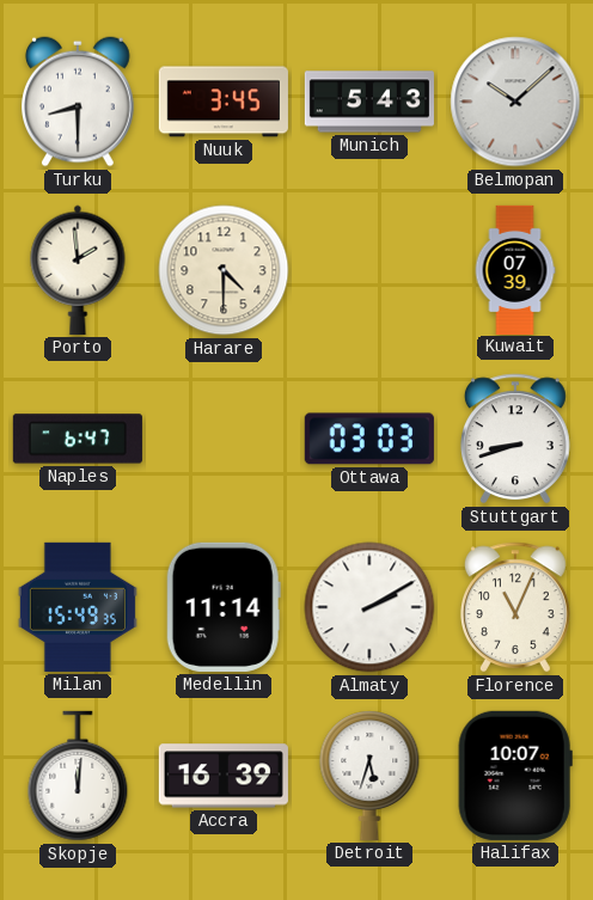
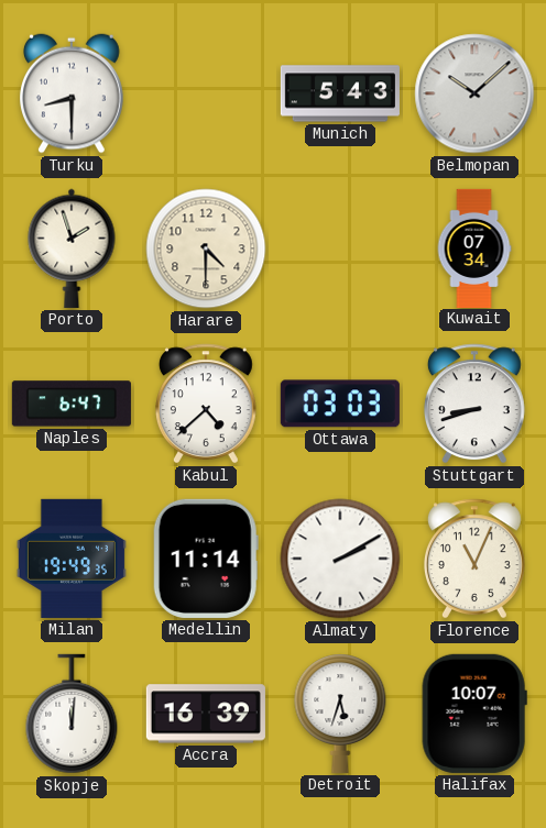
Nuuk: 3:45 -> none (224, 102)
Porto: 1:59 -> 1:57 (72, 249)
Kuwait: 07:39 -> 07:34 (474, 247)
Kabul: none -> 4:38 (206, 404)
Milan: 15:49 -> 19:49 (72, 559)
